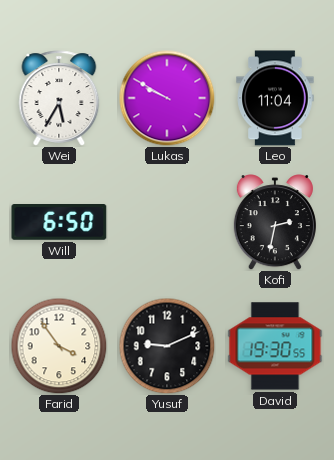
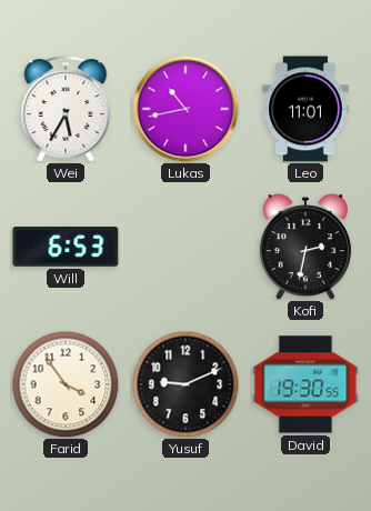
Lukas: 9:50 -> 10:43 (185, 109)
Leo: 11:04 -> 11:01 (305, 109)
Will: 6:50 -> 6:53 (66, 248)
